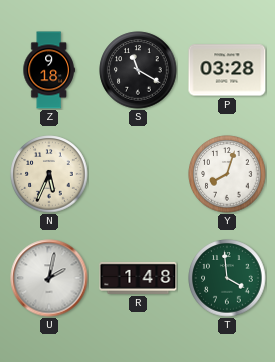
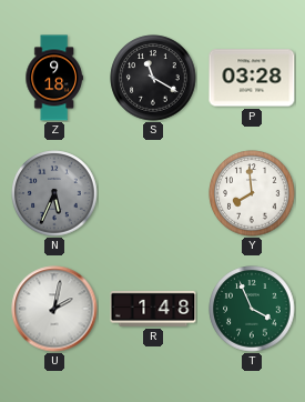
N dial: cream -> grey (54, 193)
Y: 8:03 -> 7:59 (252, 193)
T: 3:59 -> 3:56 (252, 309)
